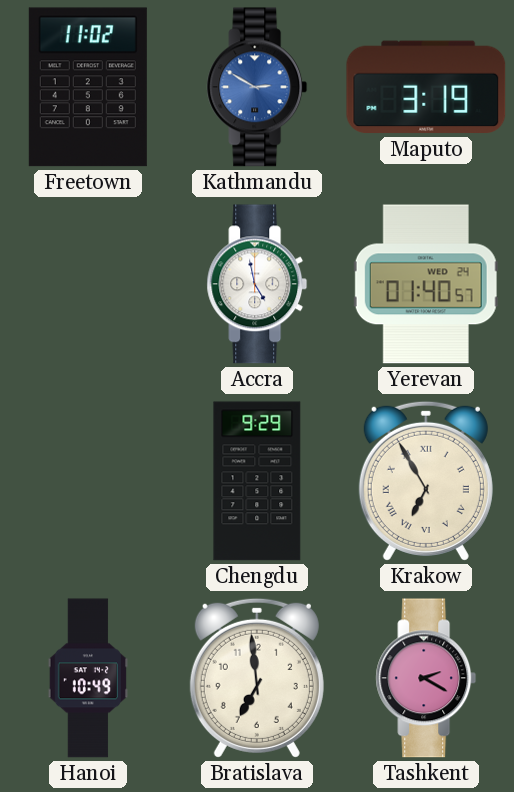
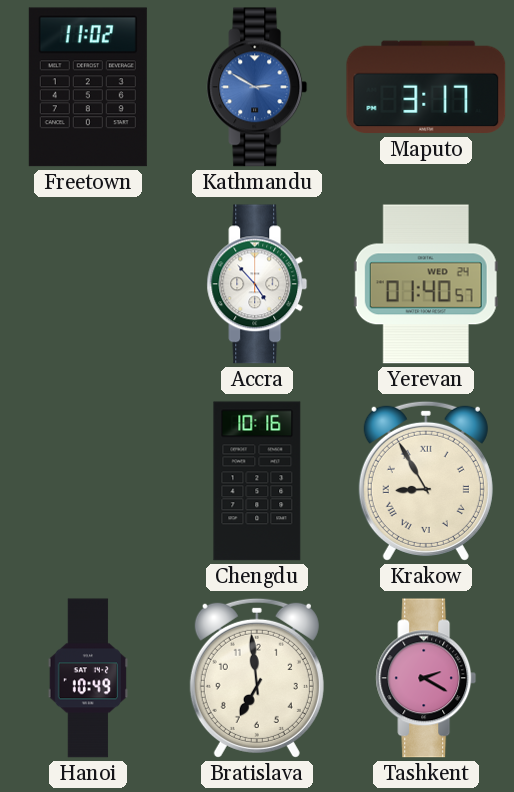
Maputo: 3:19 -> 3:17 (426, 87)
Accra: 4:58 -> 4:53 (257, 284)
Chengdu: 9:29 -> 10:16 (257, 481)
Krakow: 6:55 -> 8:55 (426, 481)
